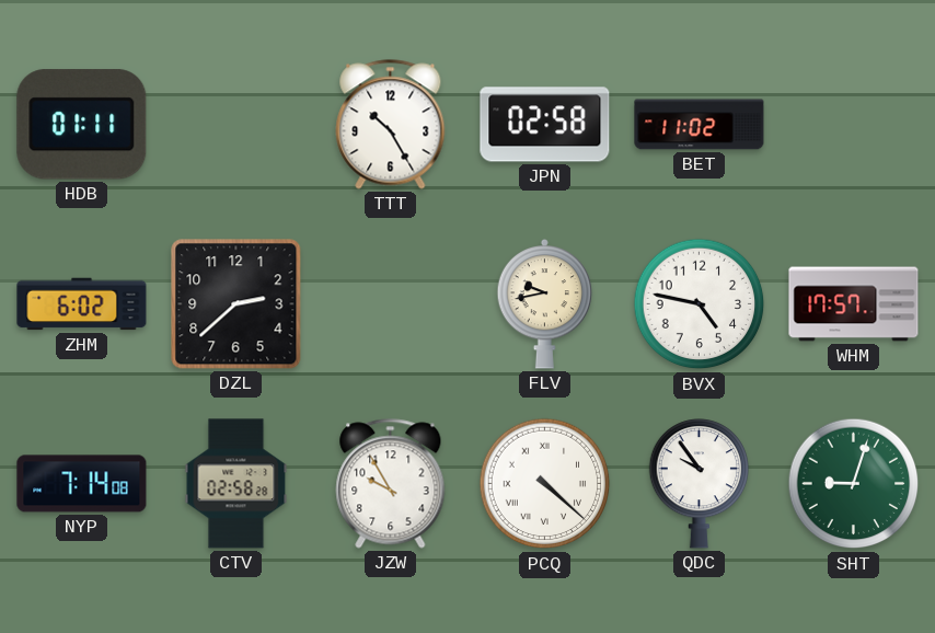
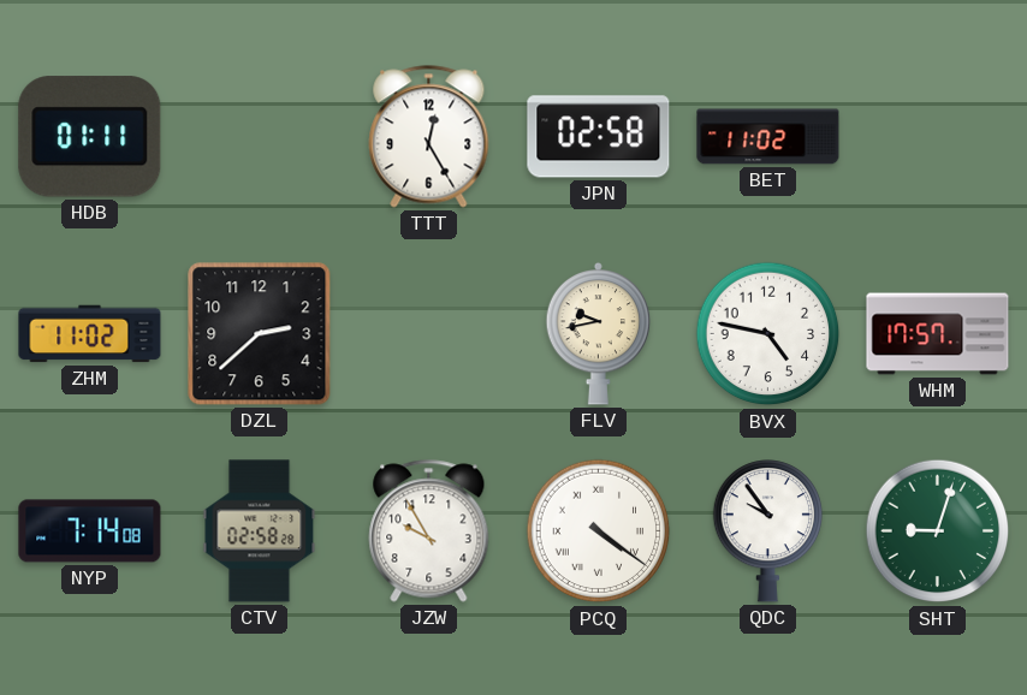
TTT: 10:25 -> 12:25 (429, 137)
ZHM: 6:02 -> 11:02 (90, 334)
PCQ: 4:22 -> 4:21 (599, 531)
